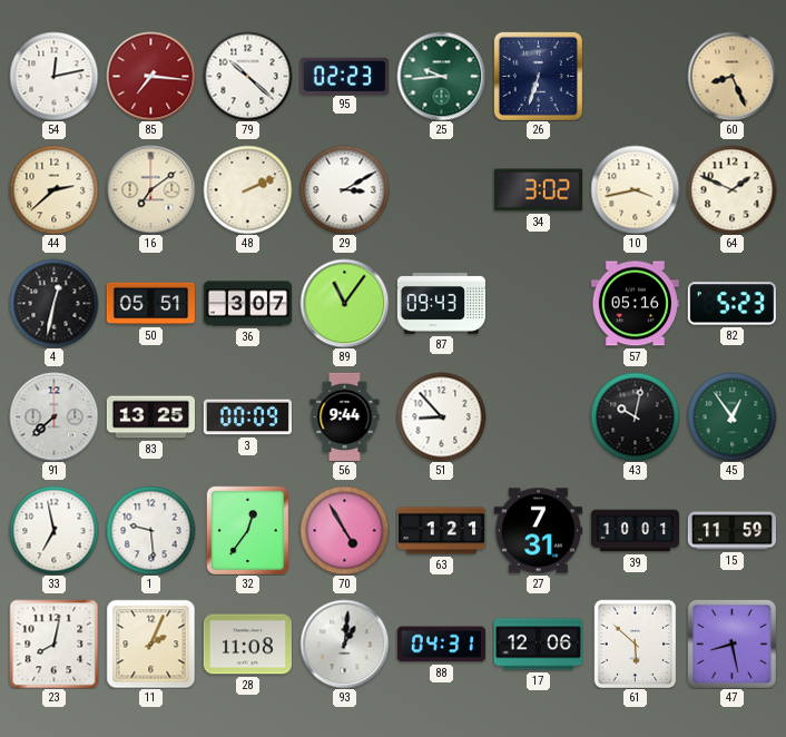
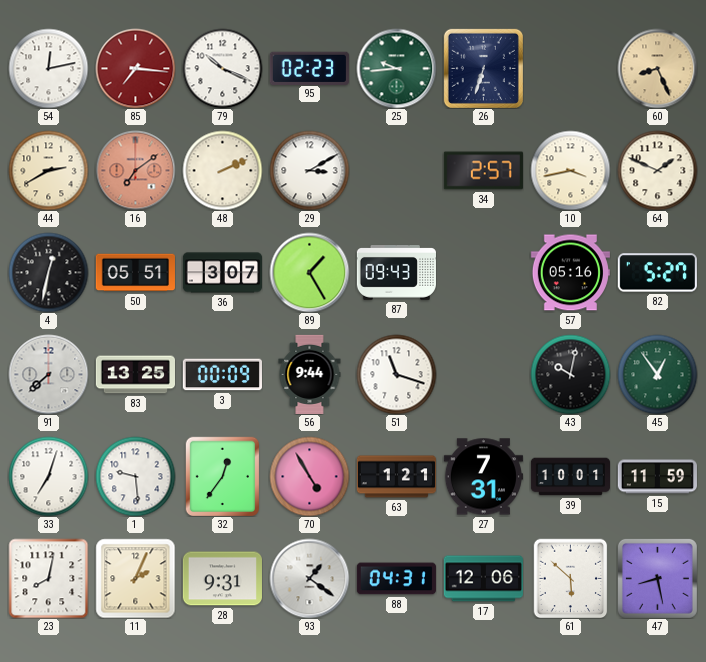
79: 10:22 -> 10:19 (222, 68)
44: 2:38 -> 2:40 (48, 170)
16 dial: cream -> salmon (135, 170)
34: 3:02 -> 2:57 (483, 171)
89: 11:06 -> 1:25 (309, 272)
82: 5:23 -> 5:27 (657, 273)
51: 8:53 -> 11:18 (396, 374)
33: 6:58 -> 7:03 (48, 476)
28: 11:08 -> 9:31 (222, 579)
93: 1:01 -> 1:21 (309, 578)
